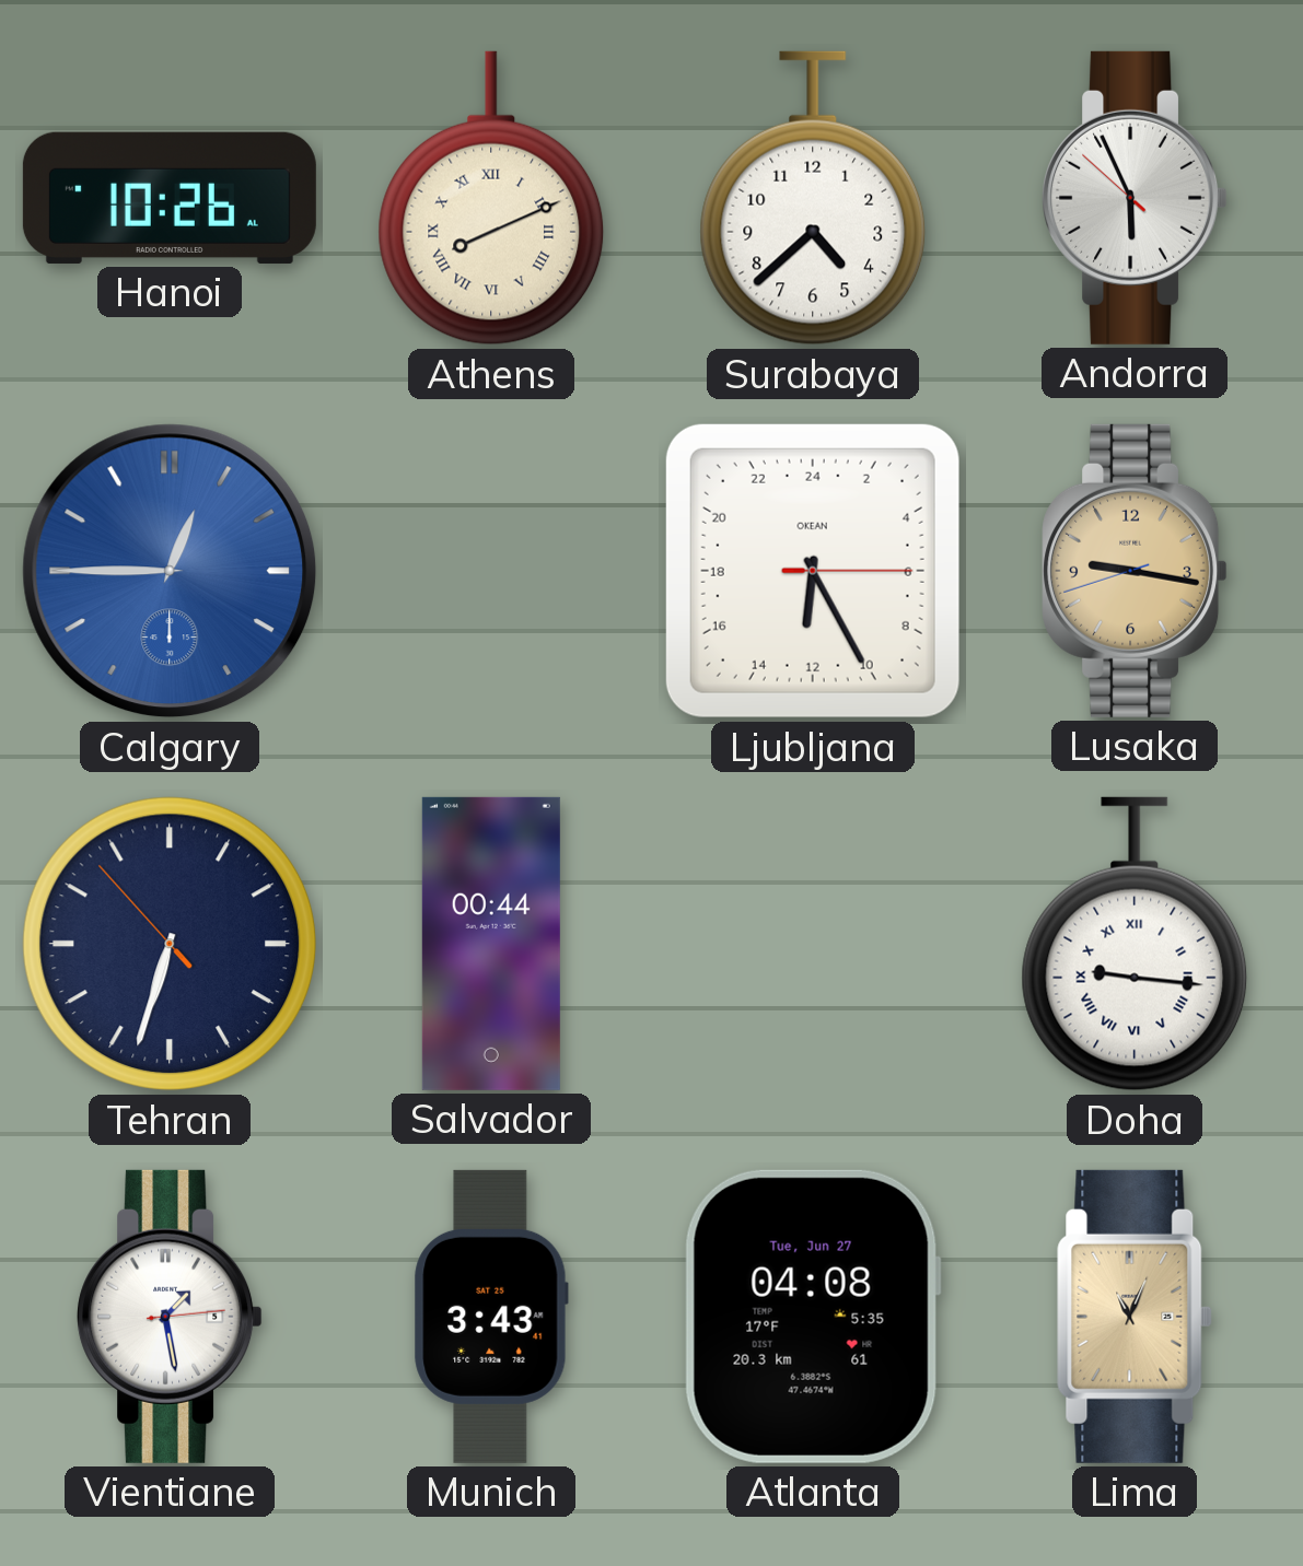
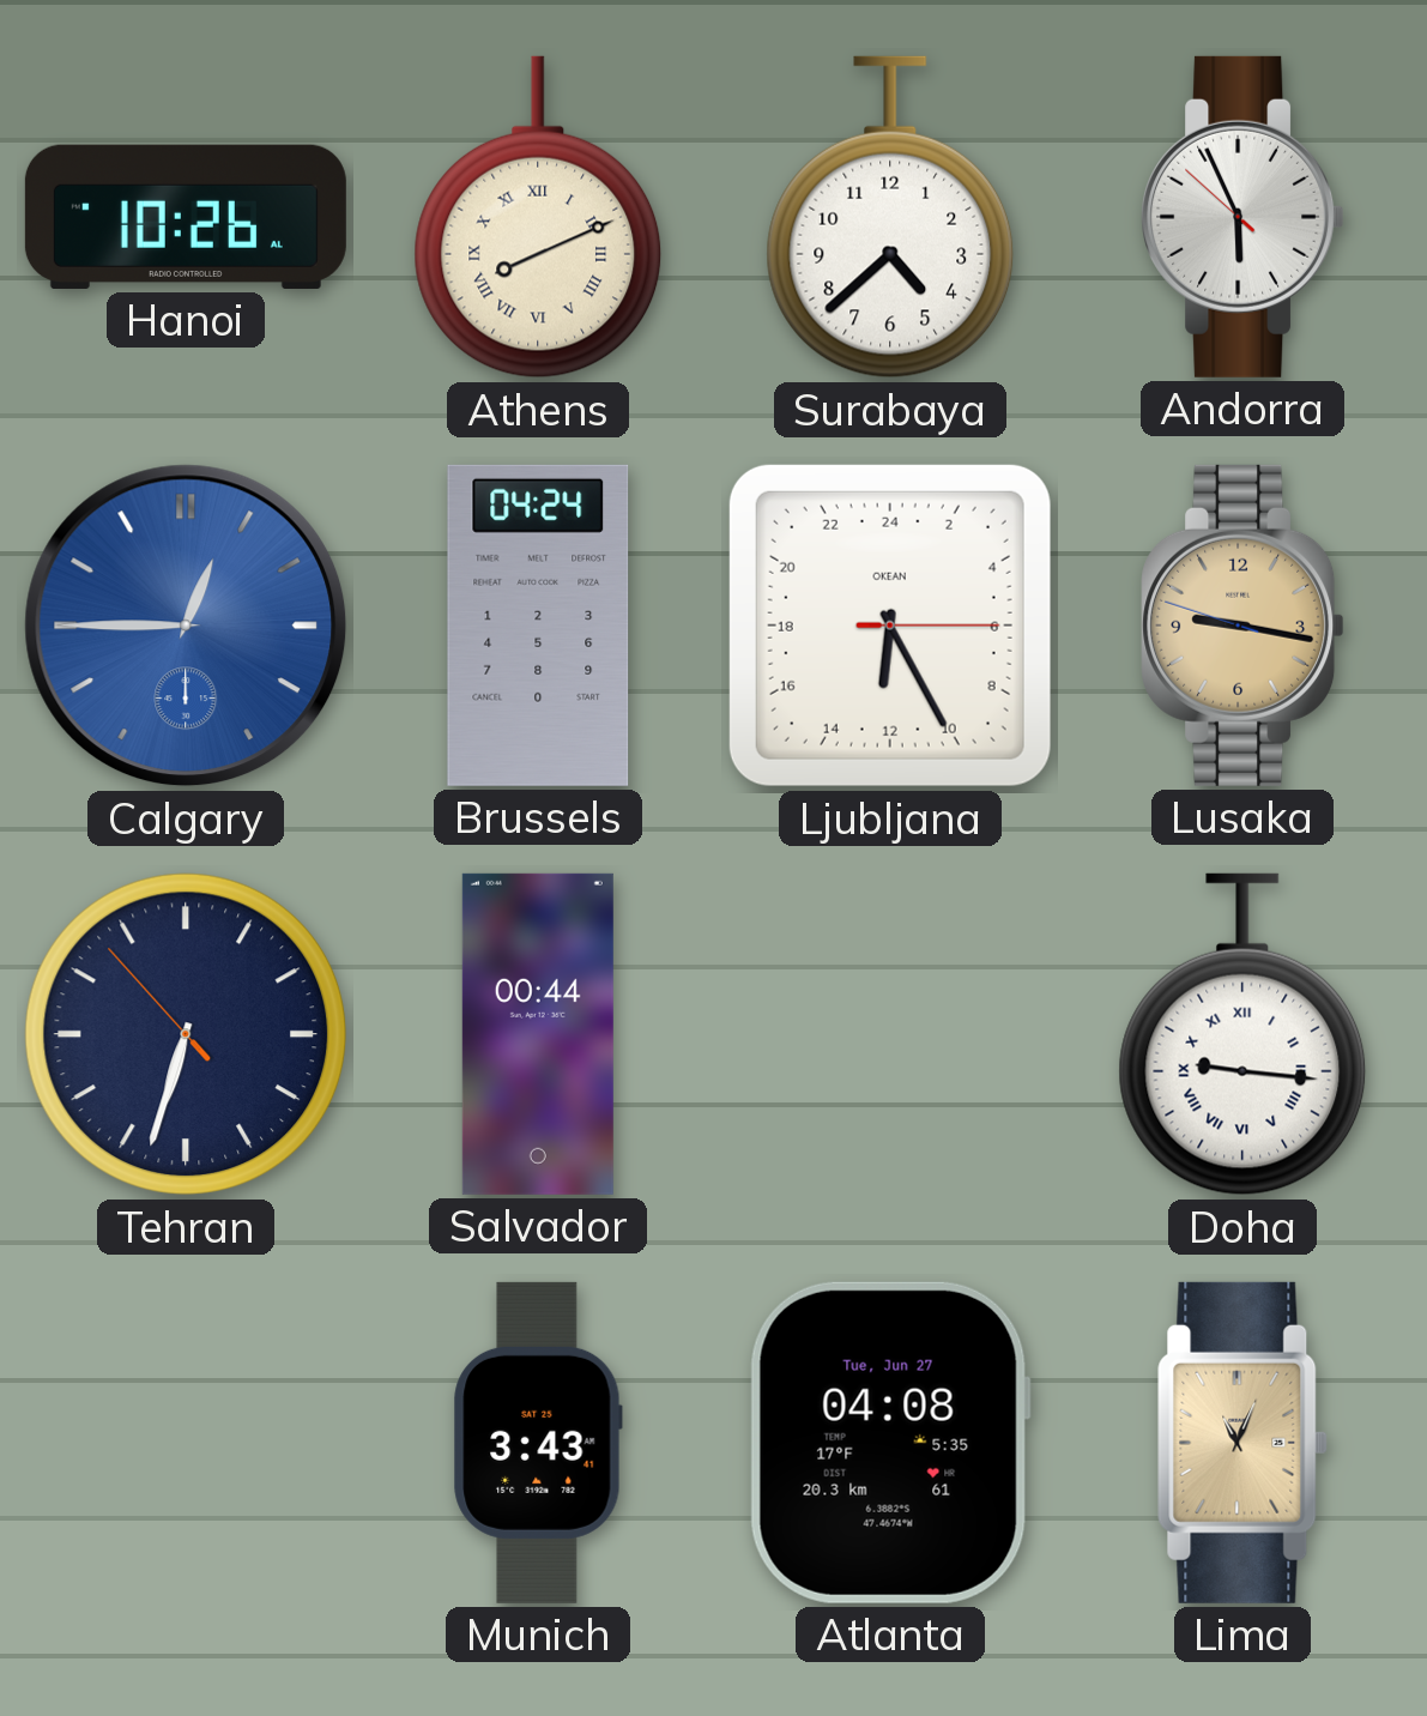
Brussels: none -> 04:24 (538, 626)
Lusaka: 9:16:42 -> 9:16:48 (1242, 626)
Vientiane: 1:28 -> none (170, 1317)
